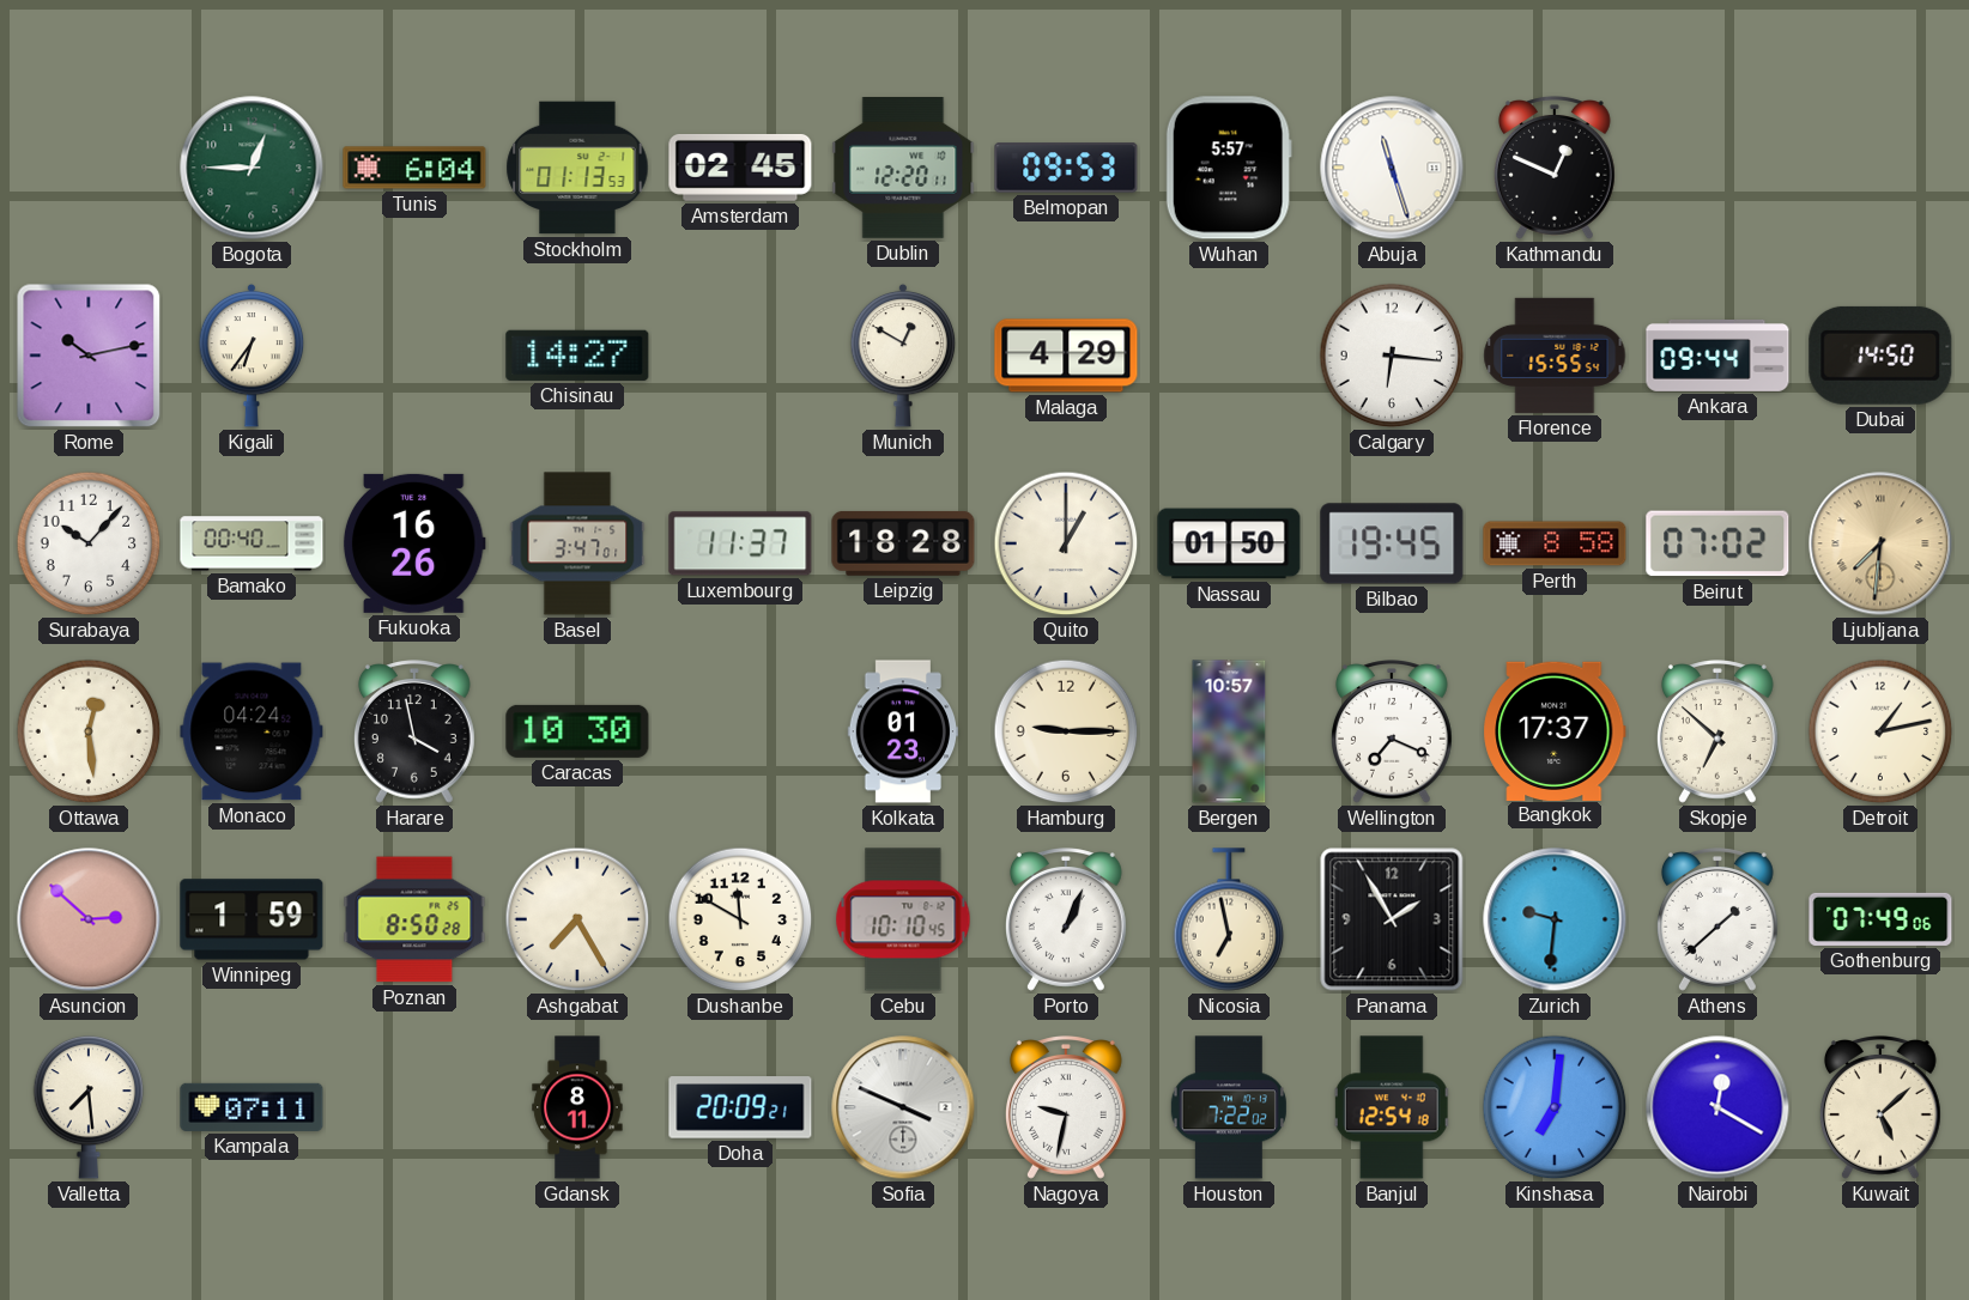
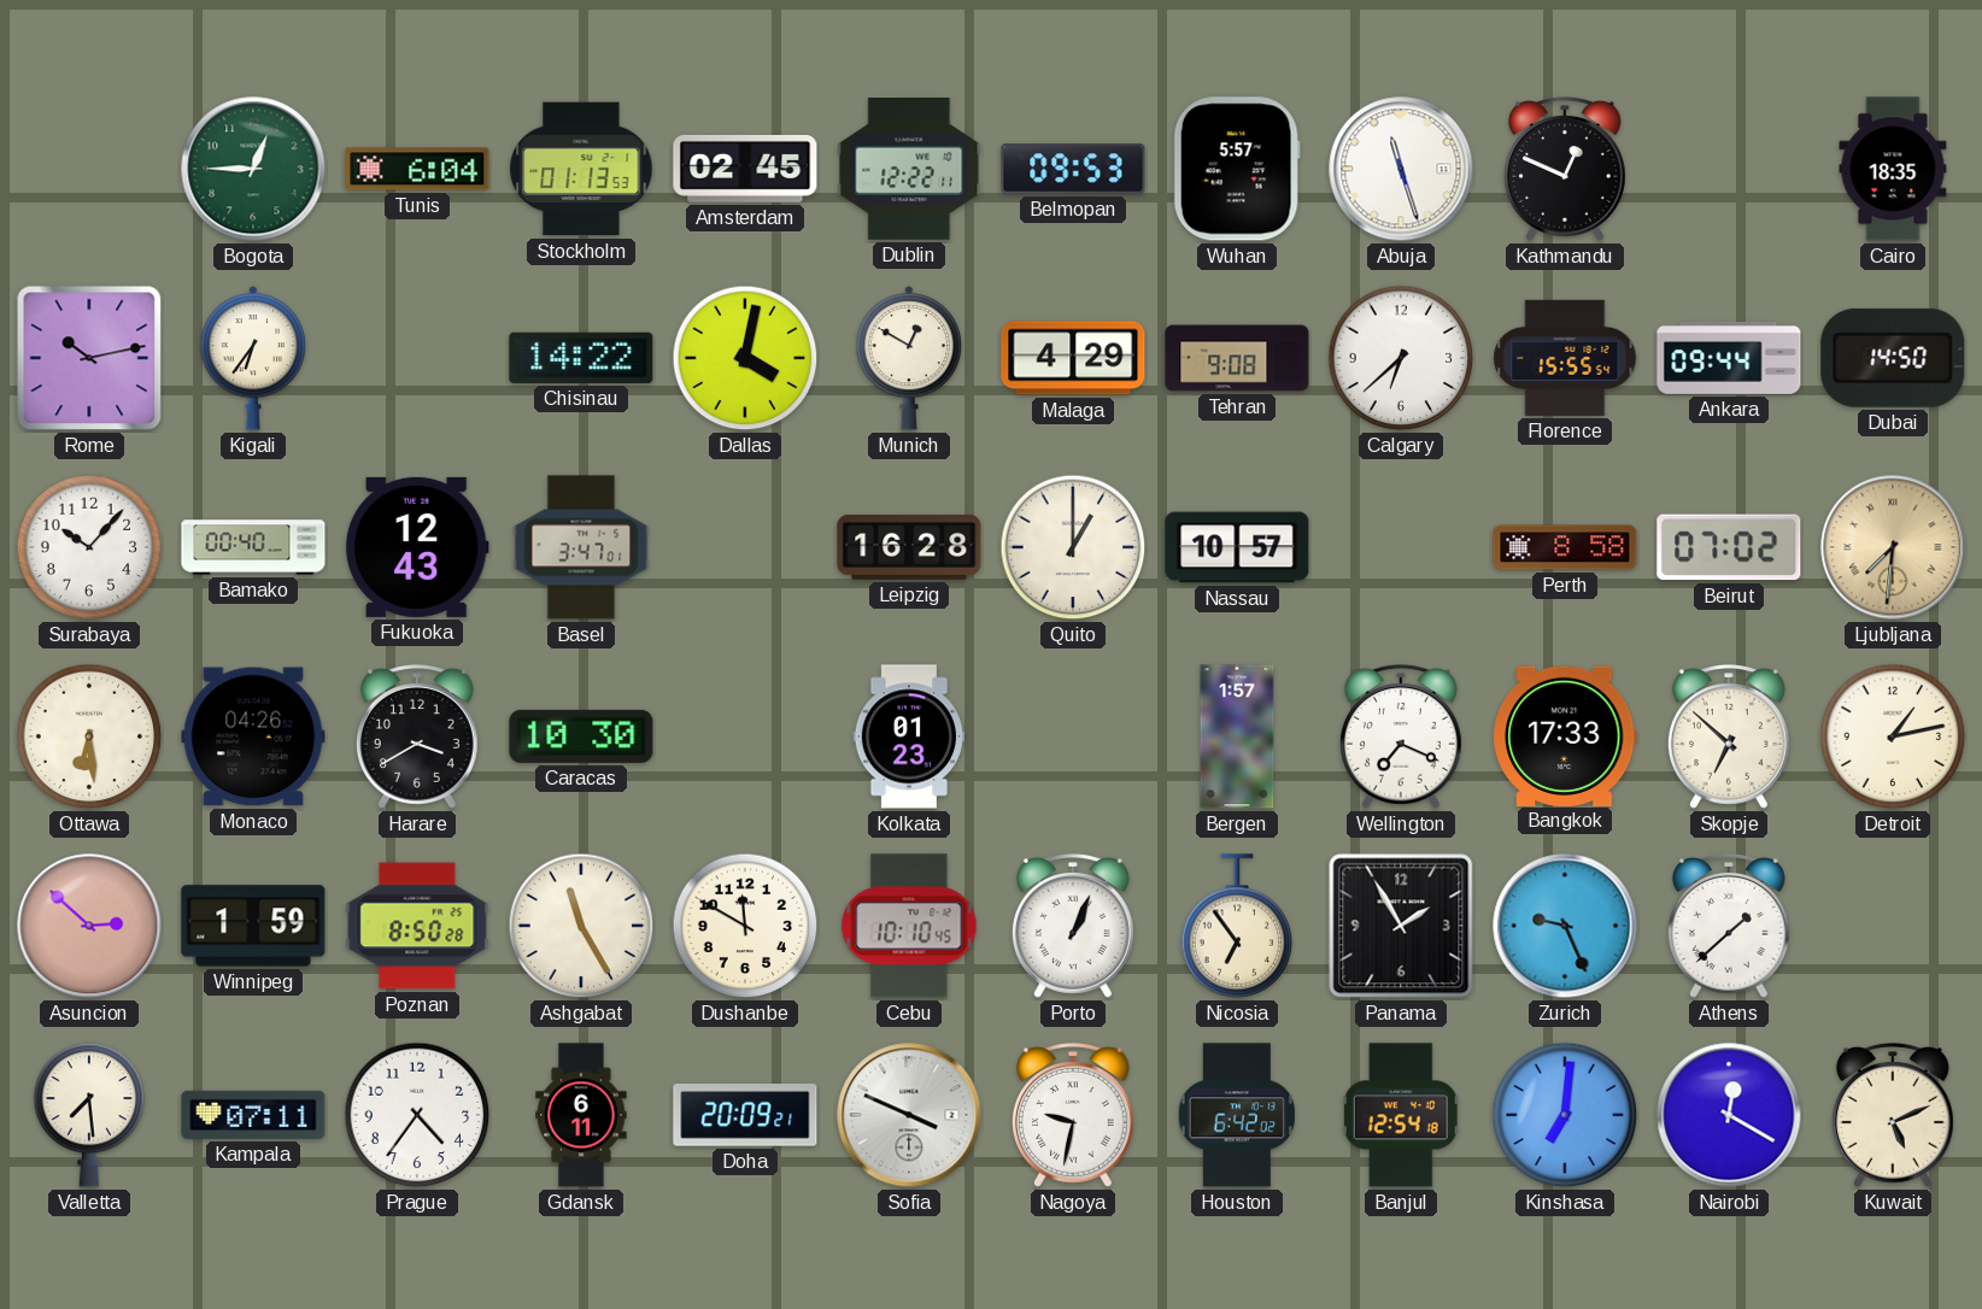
Dublin: 12:20 -> 12:22 (909, 170)
Cairo: none -> 18:35 (1893, 169)
Chisinau: 14:27 -> 14:22 (581, 358)
Dallas: none -> 4:02 (745, 358)
Tehran: none -> 9:08 (1237, 358)
Calgary: 6:16 -> 6:38 (1401, 358)
Fukuoka: 16:26 -> 12:43 (417, 547)
Luxembourg: 11:37 -> none (740, 543)
Leipzig: 18:28 -> 16:28 (909, 547)
Nassau: 01:50 -> 10:57 (1237, 547)
Bilbao: 19:45 -> none (1392, 543)
Ottawa: 12:29 -> 6:29 (89, 736)
Monaco: 04:24 -> 04:26 (253, 736)
Harare: 3:58 -> 3:40 (417, 736)
Hamburg: 9:15 -> none (1066, 731)
Bergen: 10:57 -> 1:57 (1237, 736)
Bangkok: 17:37 -> 17:33 (1565, 735)
Ashgabat: 7:25 -> 11:25 (581, 926)
Nicosia: 6:58 -> 6:54 (1237, 926)
Zurich: 9:31 -> 9:26 (1565, 926)
Gothenburg: 07:49 -> none (1880, 919)
Prague: none -> 4:36 (417, 1115)
Gdansk: 8:11 -> 6:11 (581, 1115)
Houston: 7:22 -> 6:42 (1237, 1115)
Kuwait: 5:08 -> 5:11 (1893, 1115)
